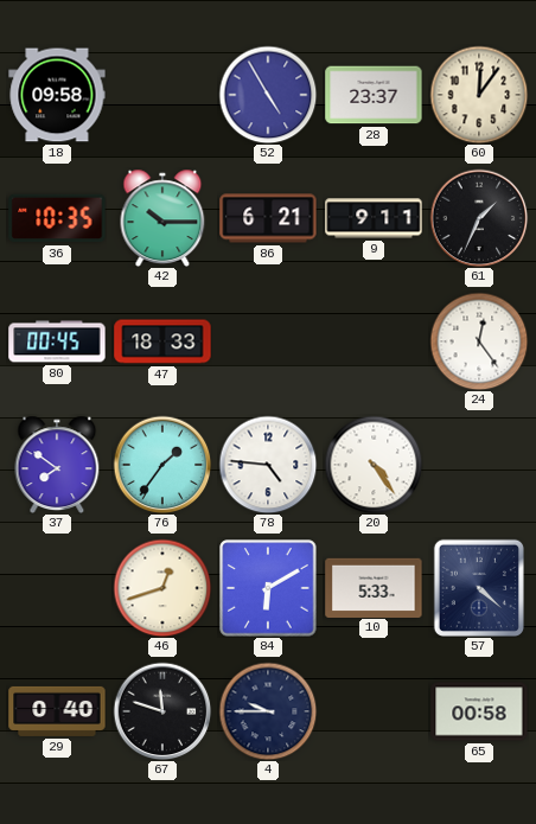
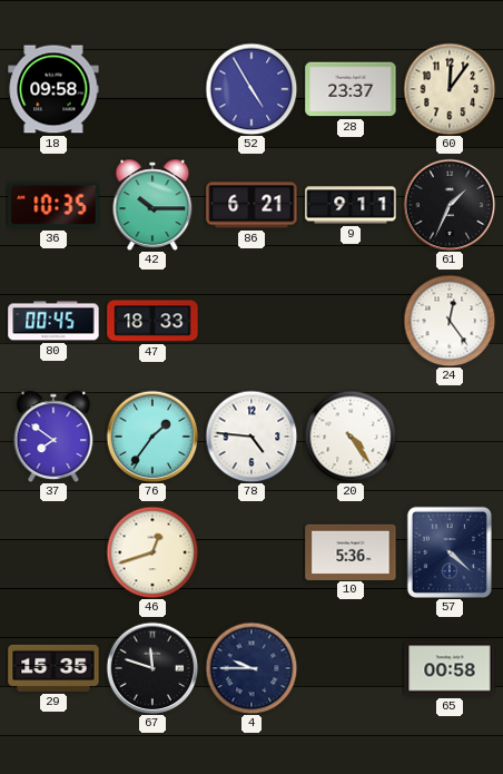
84: 6:10 -> none (268, 588)
10: 5:33 -> 5:36 (351, 551)
29: 0:40 -> 15:35 (53, 668)
